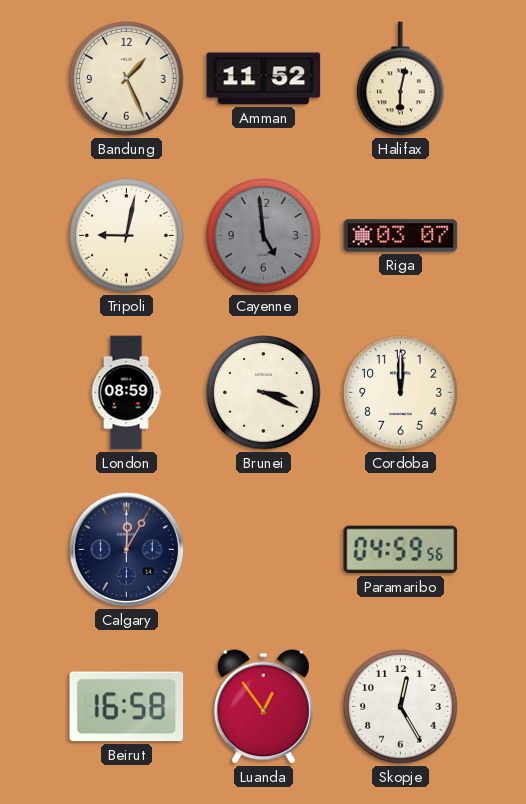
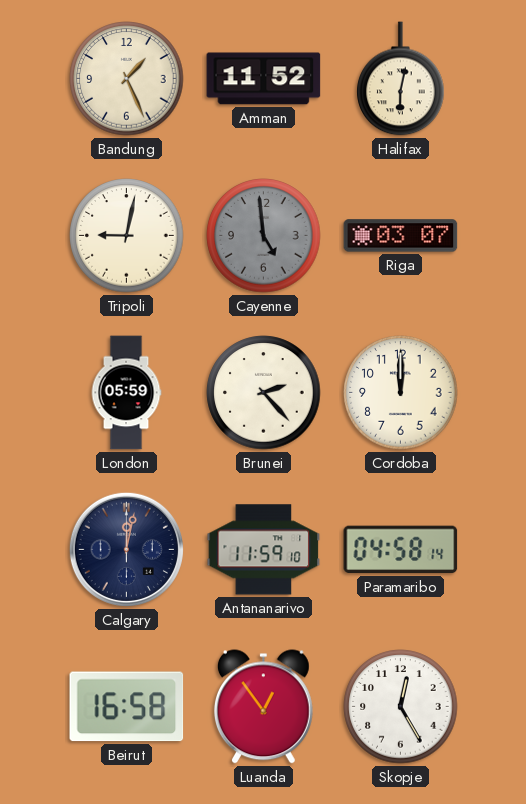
London: 08:59 -> 05:59 (126, 393)
Brunei: 3:19 -> 2:23 (264, 393)
Calgary: 12:05 -> 12:02 (126, 549)
Antananarivo: none -> 11:59 (264, 550)
Paramaribo: 04:59 -> 04:58 (401, 550)
